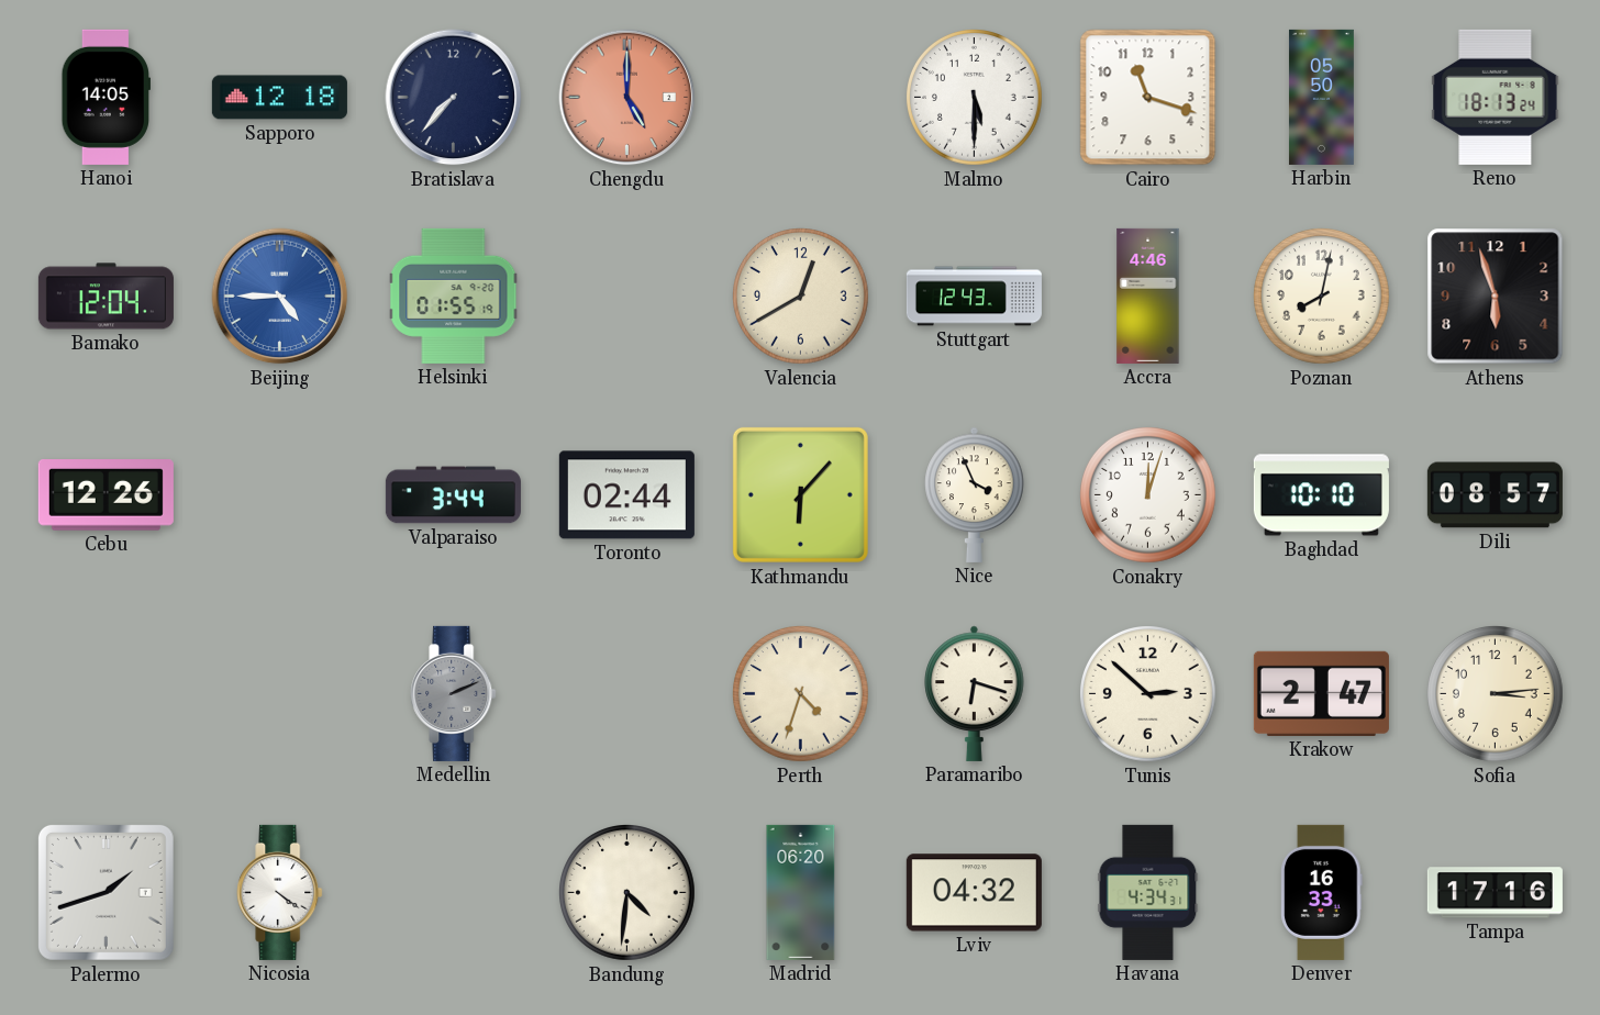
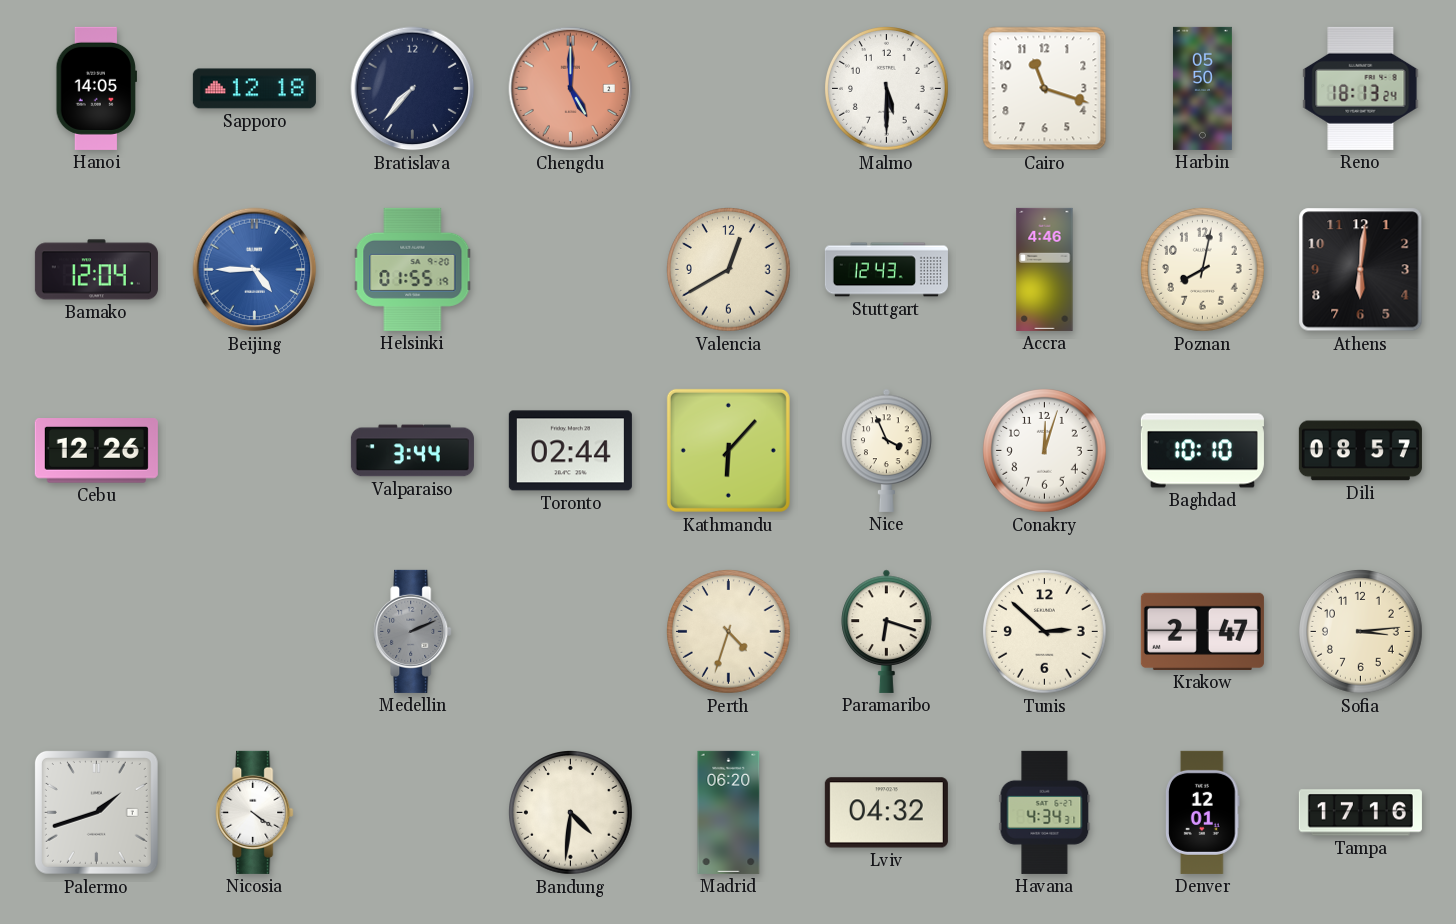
Athens: 5:57 -> 6:01 (1361, 270)
Denver: 16:33 -> 12:01 (1203, 812)
